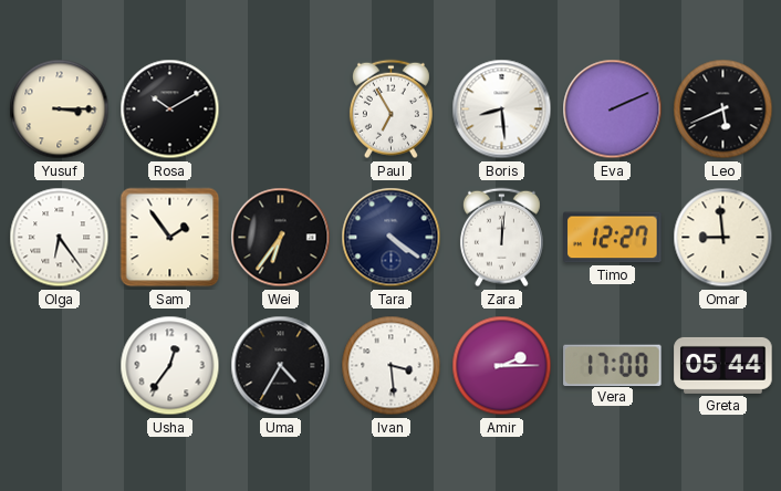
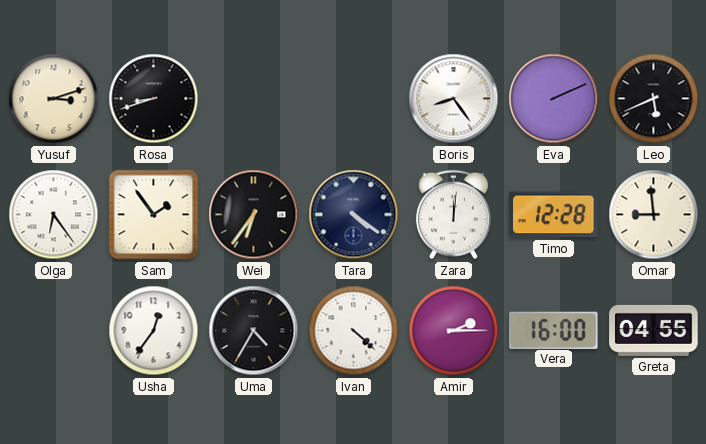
Yusuf: 3:15 -> 3:12 (54, 99)
Rosa: 10:10 -> 8:42 (154, 99)
Paul: 6:55 -> none (390, 109)
Boris: 8:29 -> 8:24 (454, 99)
Timo: 12:27 -> 12:28 (554, 215)
Ivan: 3:29 -> 4:22 (354, 331)
Vera: 17:00 -> 16:00 (554, 330)
Greta: 05:44 -> 04:55 (654, 330)
